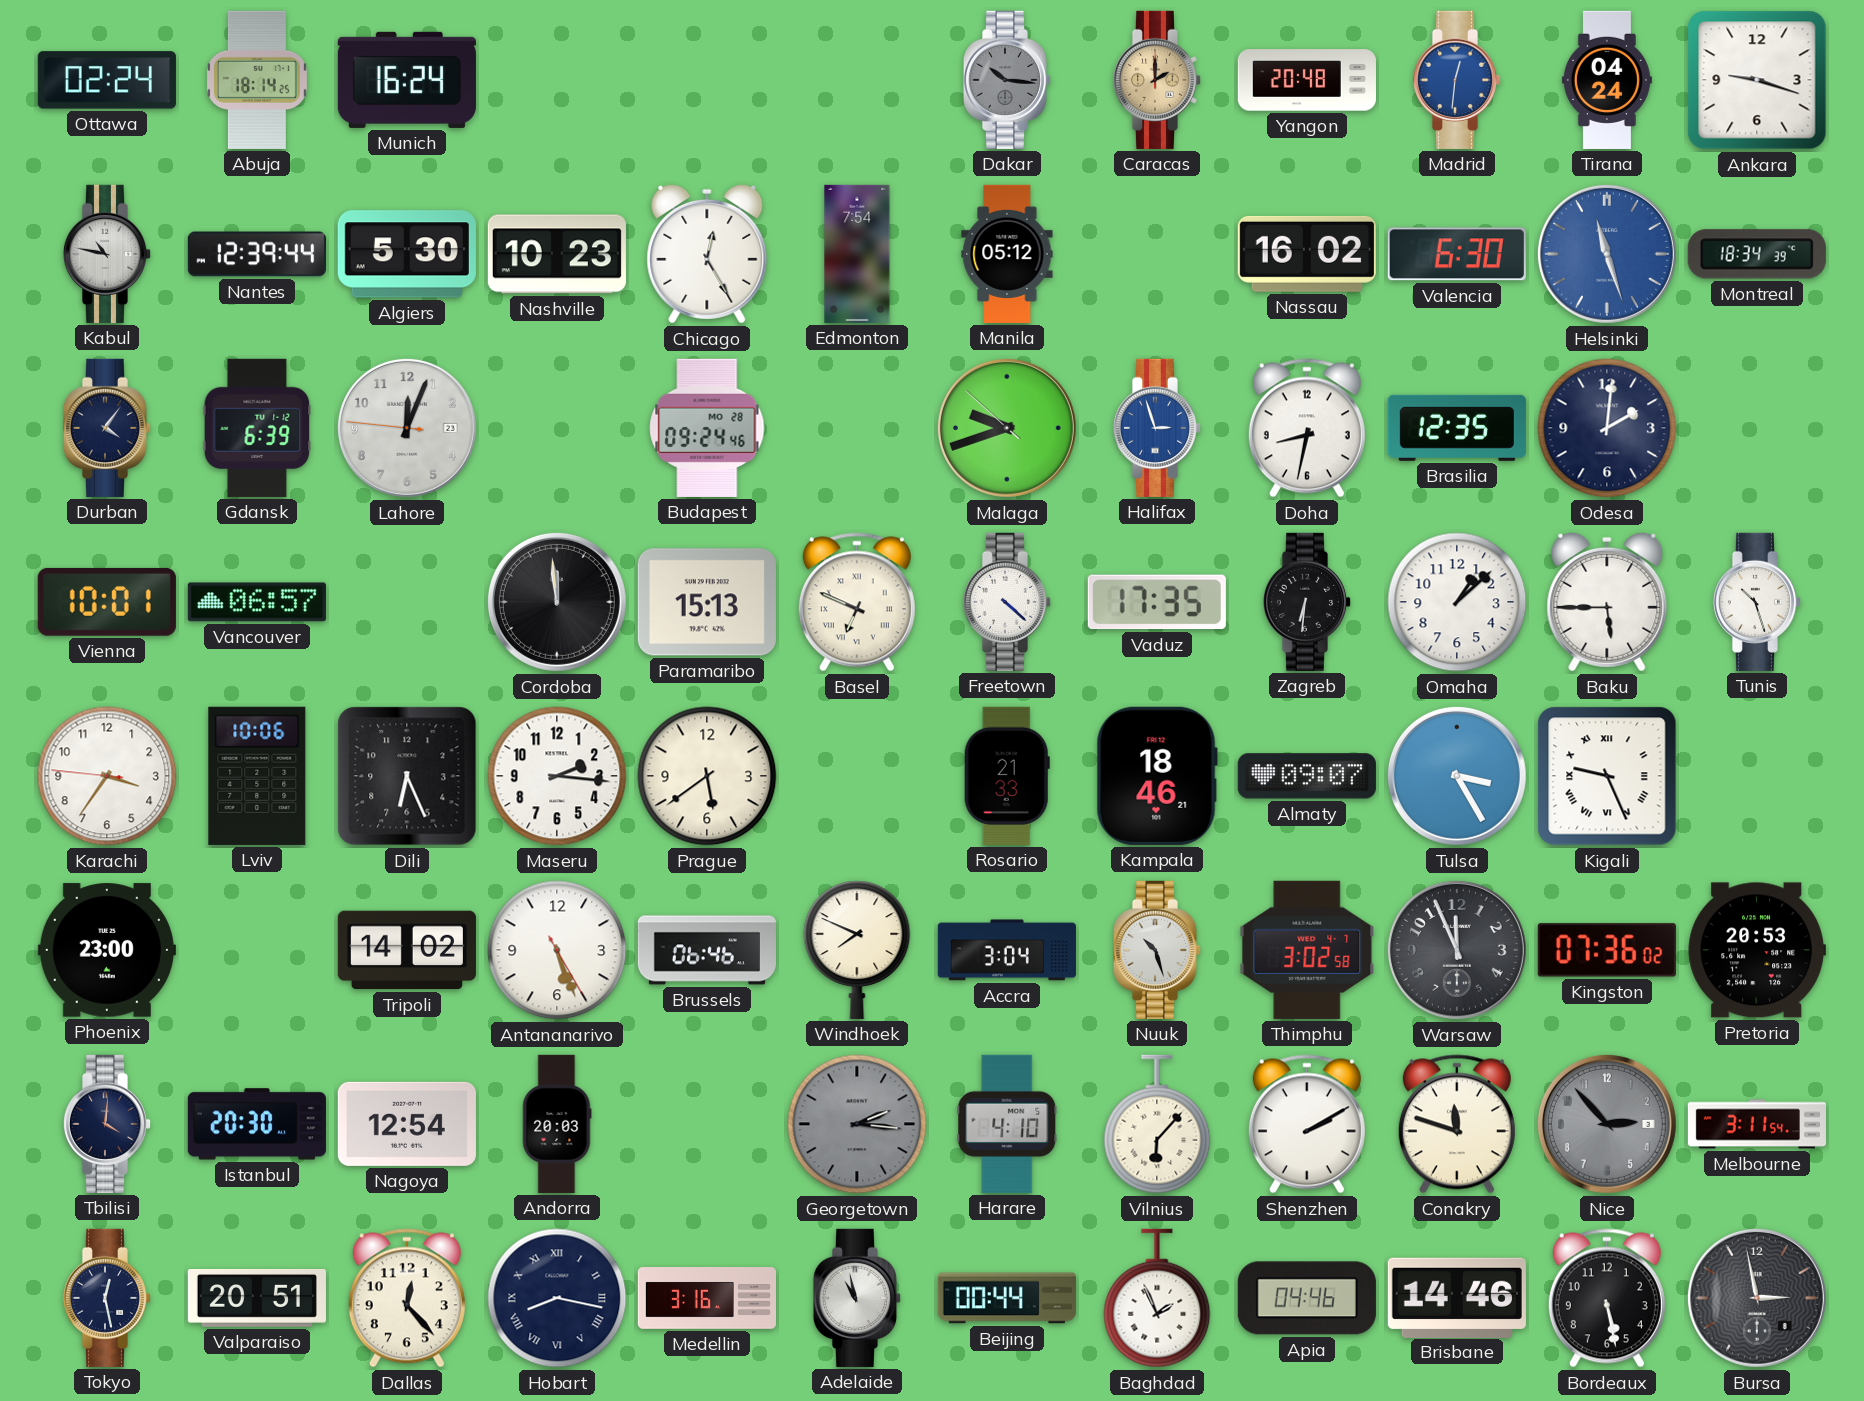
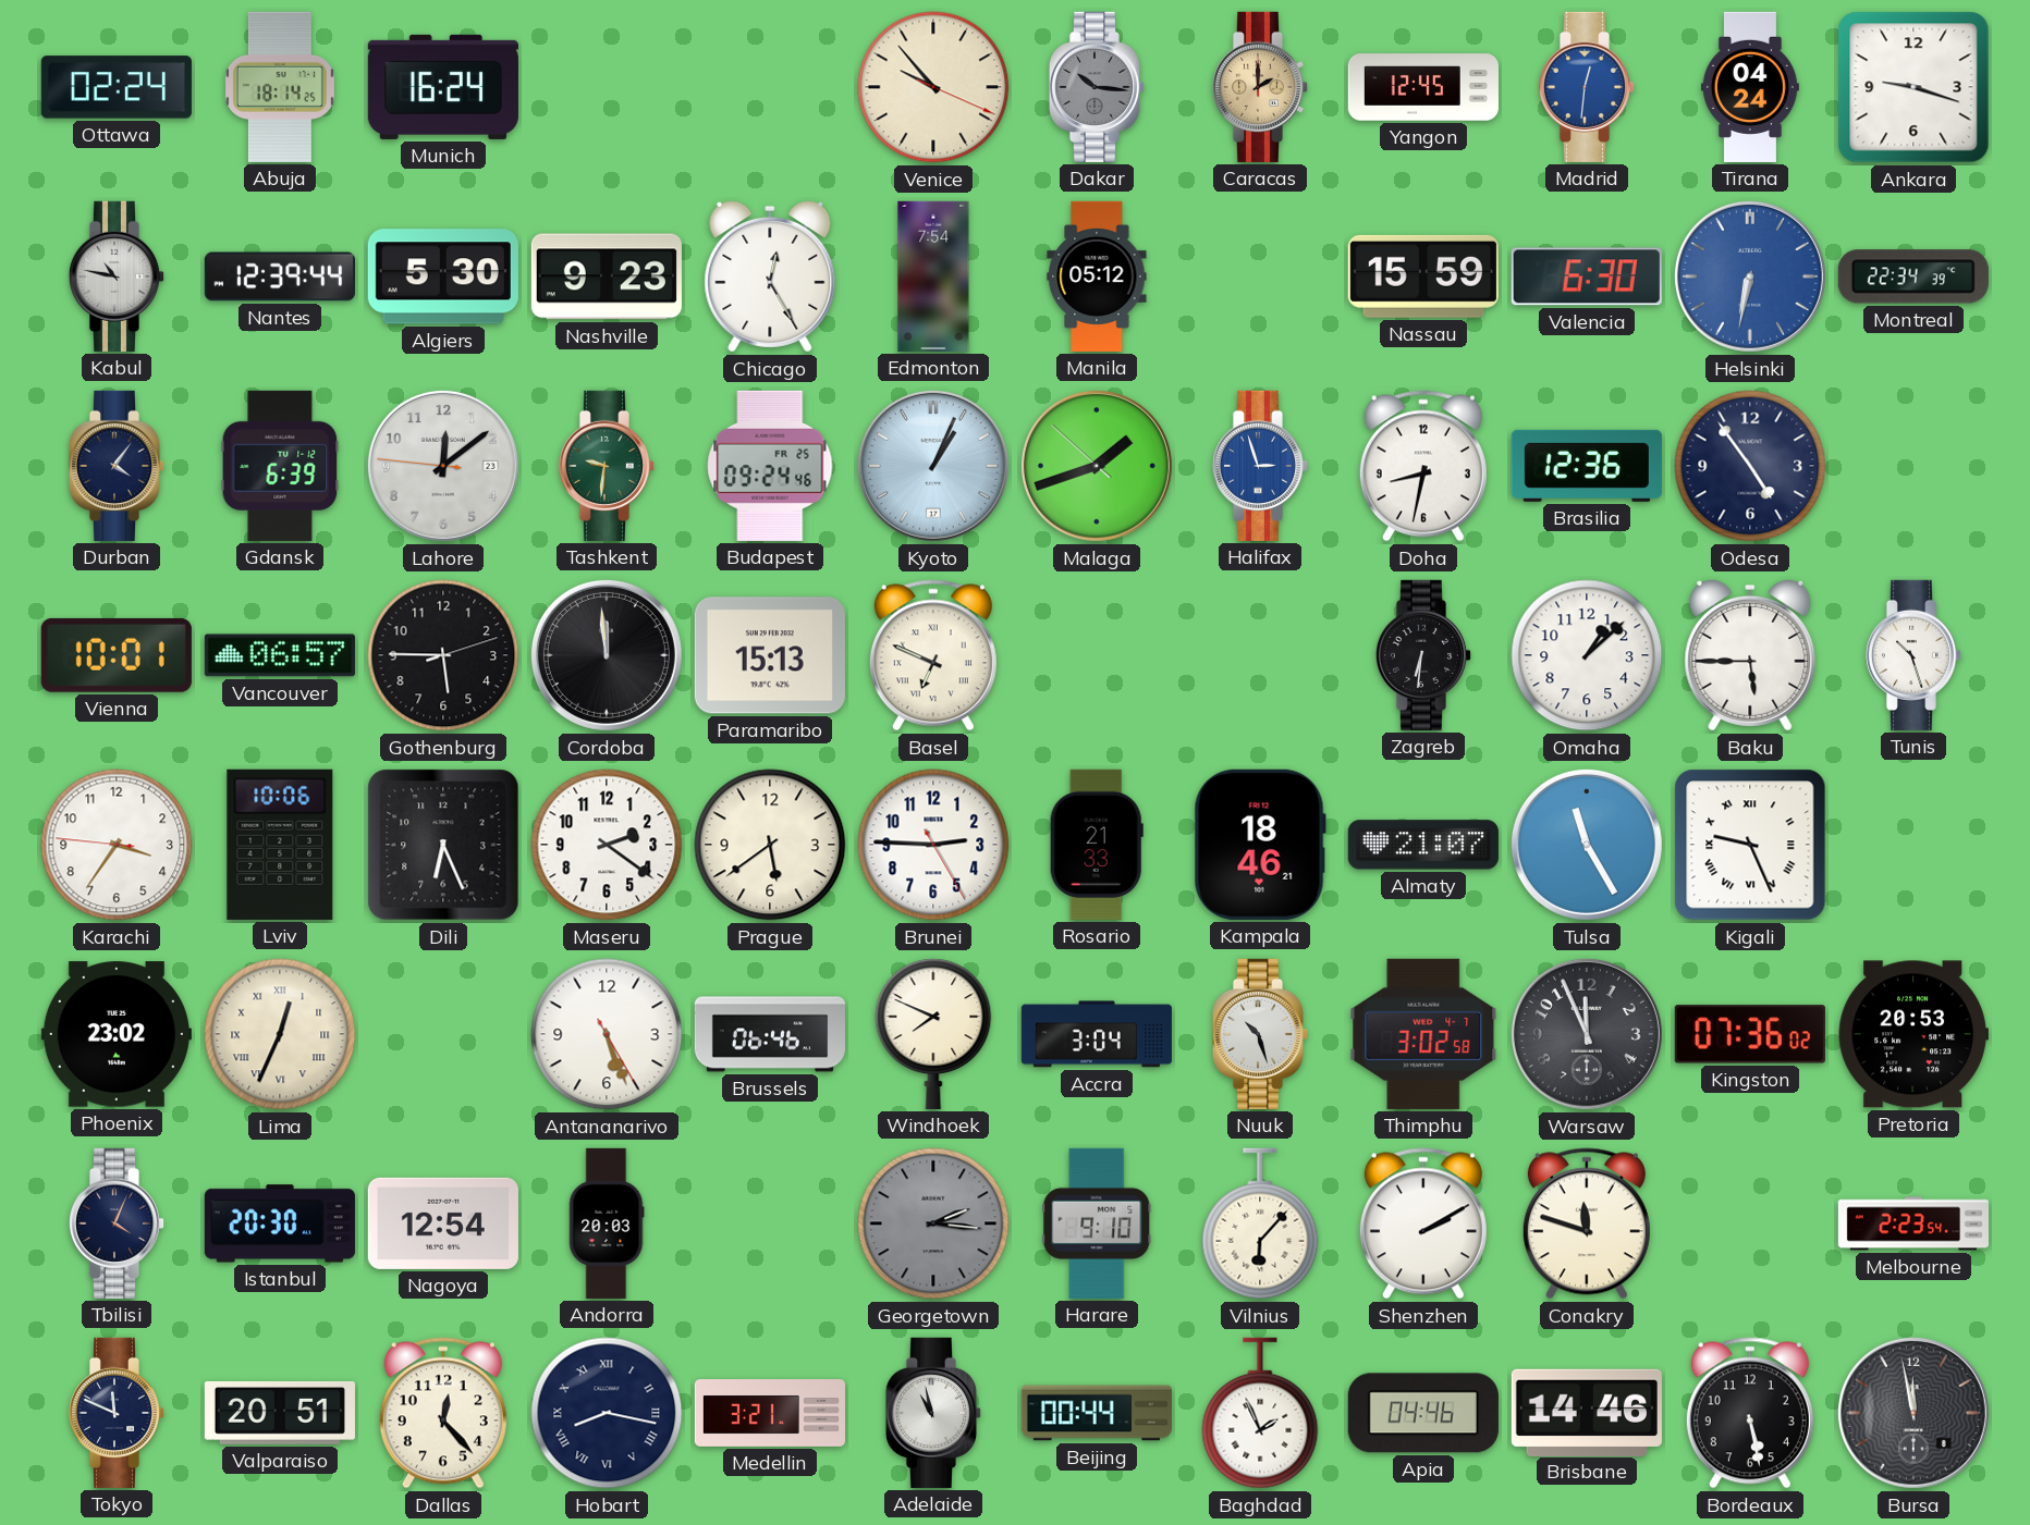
Venice: none -> 9:53 (933, 87)
Yangon: 20:48 -> 12:45 (1423, 87)
Nashville: 10:23 -> 9:23 (607, 276)
Nassau: 16:02 -> 15:59 (1423, 276)
Helsinki: 11:27 -> 6:32 (1750, 276)
Montreal: 18:34 -> 22:34 (1913, 276)
Lahore: 12:03 -> 12:08 (443, 466)
Tashkent: none -> 9:31 (607, 466)
Budapest date: MO 28 -> FR 25 (770, 466)
Kyoto: none -> 1:04 (933, 466)
Malaga: 9:41 -> 1:41 (1097, 466)
Brasilia: 12:35 -> 12:36 (1587, 466)
Odesa: 2:01 -> 4:54 (1750, 466)
Gothenburg: none -> 5:45 (443, 655)
Freetown: 4:22 -> none (1007, 602)
Vaduz: 17:35 -> none (1157, 602)
Maseru: 2:16 -> 2:21 (607, 845)
Brunei: none -> 2:45 (933, 845)
Almaty: 09:07 -> 21:07 (1423, 845)
Tulsa: 3:25 -> 11:25 (1587, 845)
Phoenix: 23:00 -> 23:02 (117, 1034)
Lima: none -> 12:34 (280, 1034)
Tripoli: 14:02 -> none (407, 950)
Tbilisi: 4:01 -> 4:04 (117, 1223)
Harare: 4:10 -> 9:10 (1097, 1223)
Nice: 2:53 -> none (1607, 1124)
Melbourne: 3:11 -> 2:23 (1912, 1223)
Tokyo: 12:28 -> 11:49 (117, 1413)
Medellin: 3:16 -> 3:21 (769, 1414)
Bursa: 2:58 -> 11:58 (1913, 1413)
